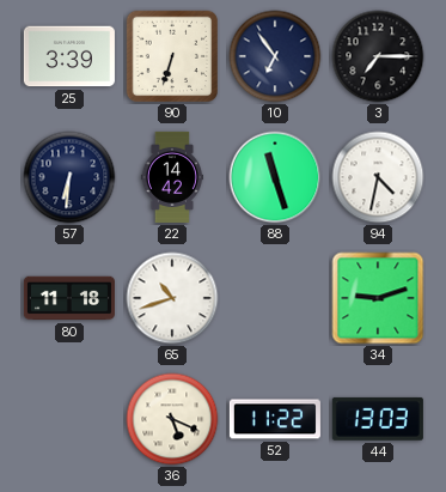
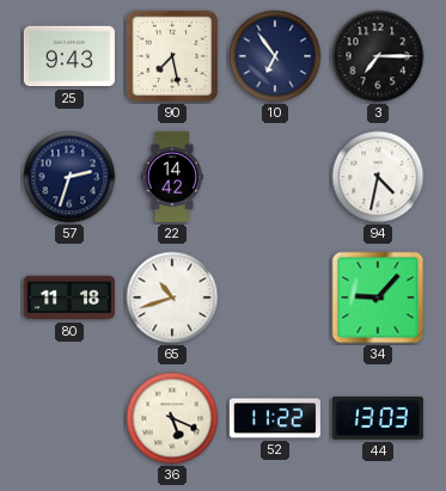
25: 3:39 -> 9:43 (69, 56)
90: 6:33 -> 7:28 (172, 56)
57: 6:31 -> 2:33 (69, 177)
88: 11:27 -> none (275, 177)
34: 9:12 -> 9:07 (378, 297)
